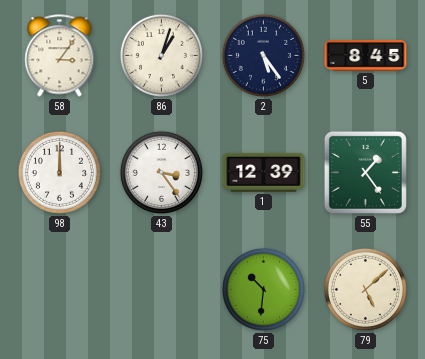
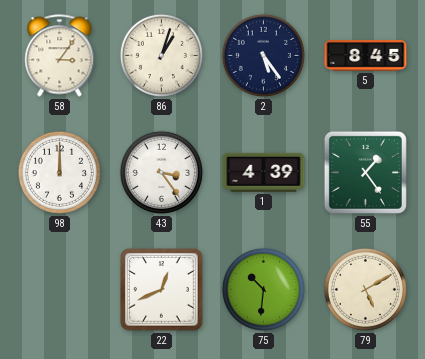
1: 12:39 -> 4:39 (264, 172)
22: none -> 12:41 (162, 290)
79: 5:08 -> 5:10 (365, 289)
